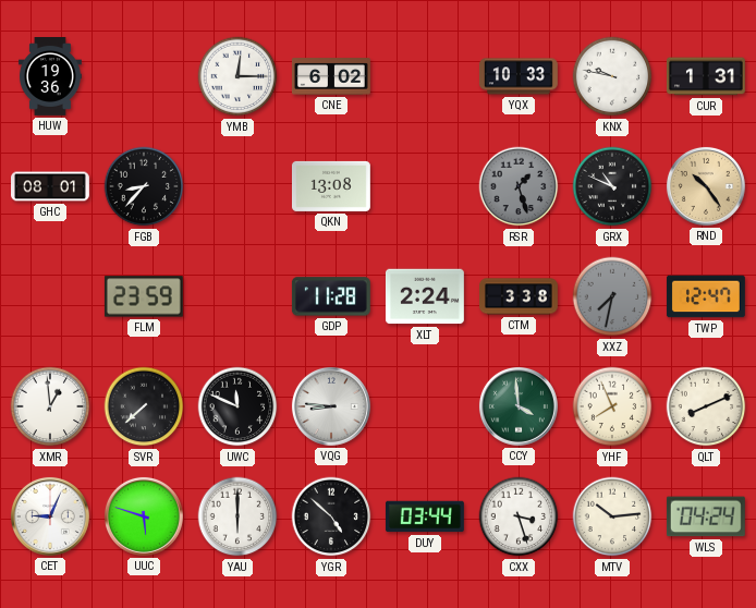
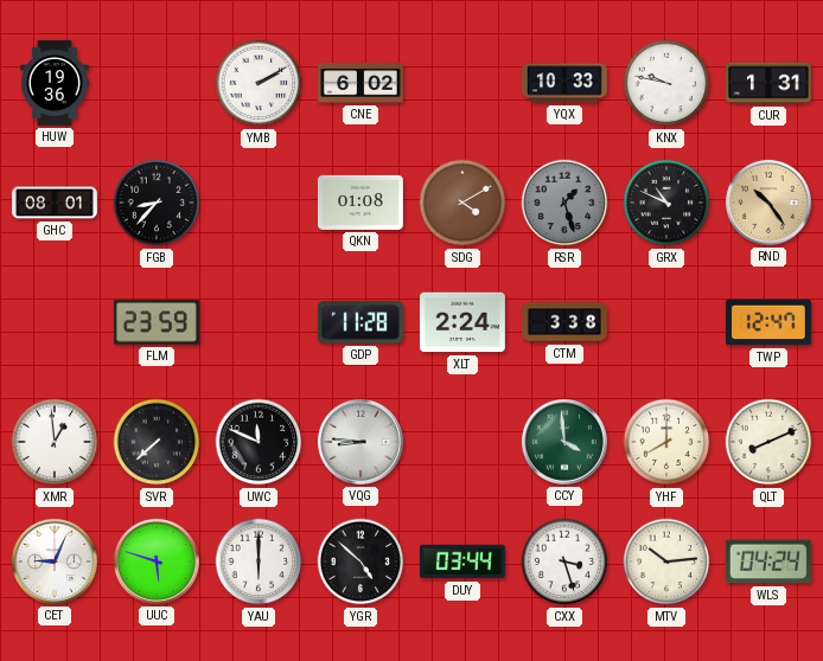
YMB: 12:15 -> 2:10 (259, 83)
QKN: 13:08 -> 01:08 (361, 203)
SDG: none -> 4:10 (462, 203)
XXZ: 7:32 -> none (612, 296)
YHF: 7:56 -> 8:00 (666, 442)
